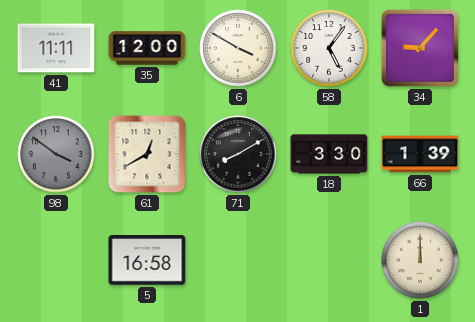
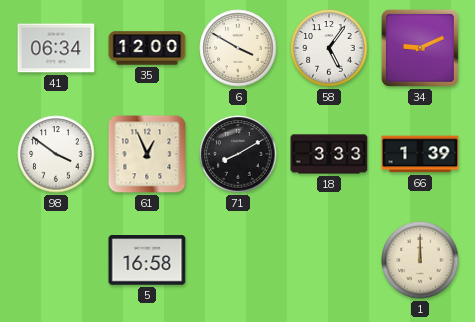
41: 11:11 -> 06:34 (56, 48)
34: 9:07 -> 9:11 (420, 48)
98 dial: grey -> white (56, 154)
61: 12:40 -> 12:56 (147, 154)
18: 3:30 -> 3:33 (329, 154)
